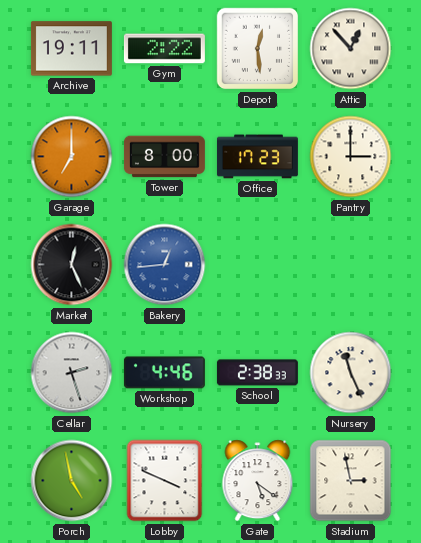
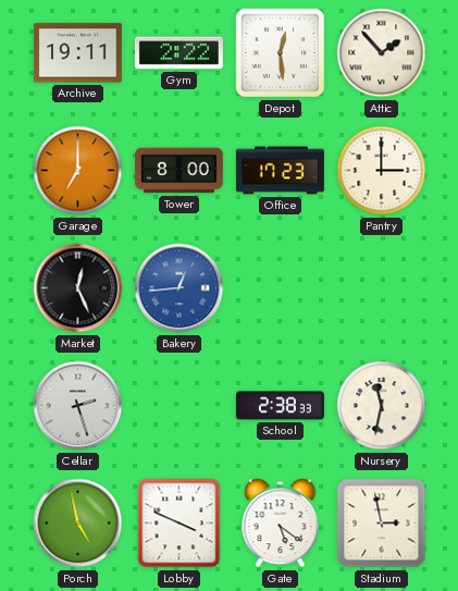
Attic: 12:53 -> 1:53 (382, 53)
Workshop: 4:46 -> none (164, 373)
Nursery: 11:26 -> 11:32 (382, 406)
